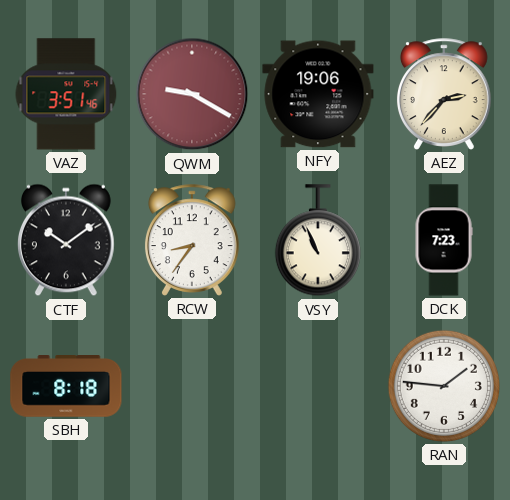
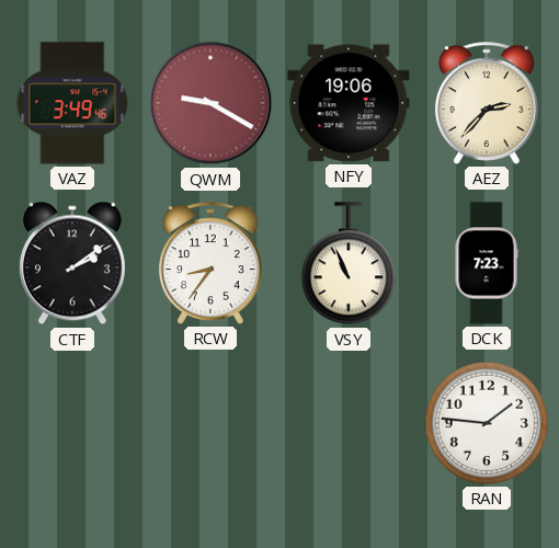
VAZ: 3:51 -> 3:49 (72, 103)
CTF: 10:09 -> 2:09 (72, 263)
SBH: 8:18 -> none (66, 387)
